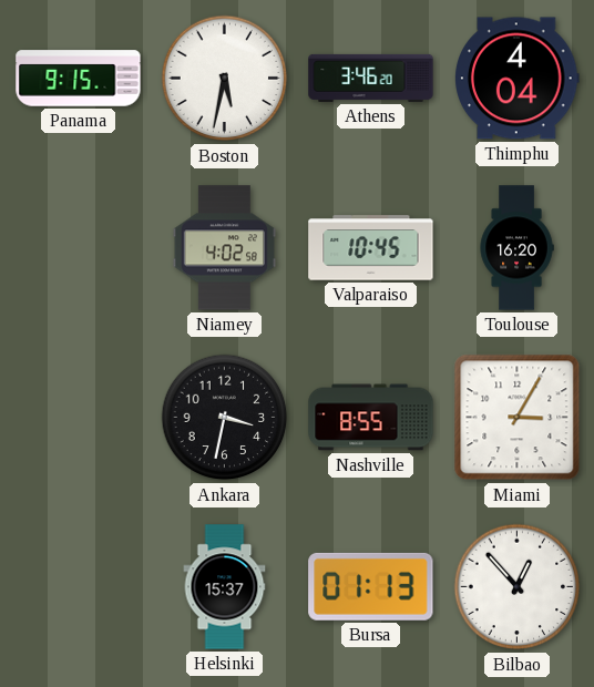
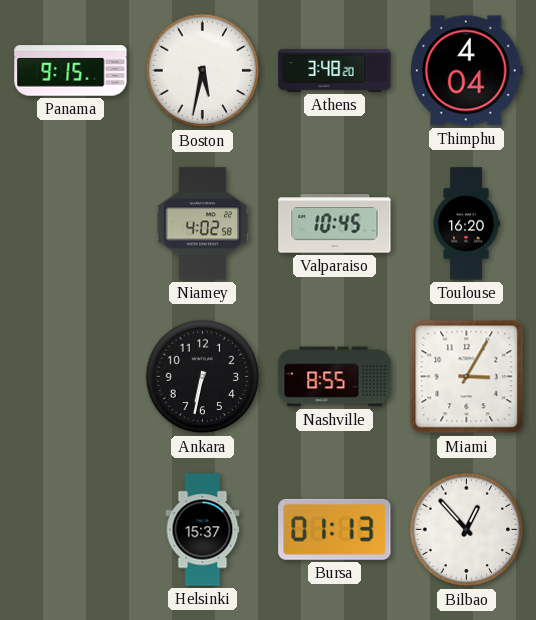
Athens: 3:46 -> 3:48 (335, 70)
Ankara: 3:32 -> 6:32 (203, 377)
